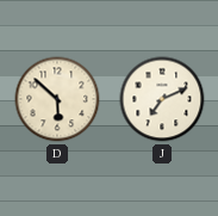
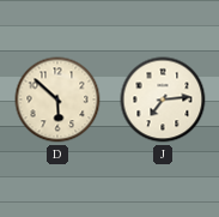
J: 7:11 -> 7:14 (163, 100)
